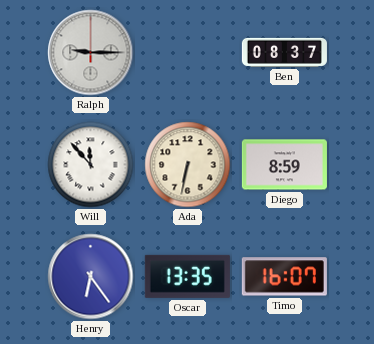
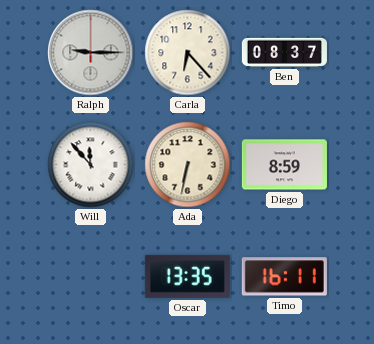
Carla: none -> 6:23 (188, 53)
Henry: 6:24 -> none (91, 277)
Timo: 16:07 -> 16:11 (284, 277)
